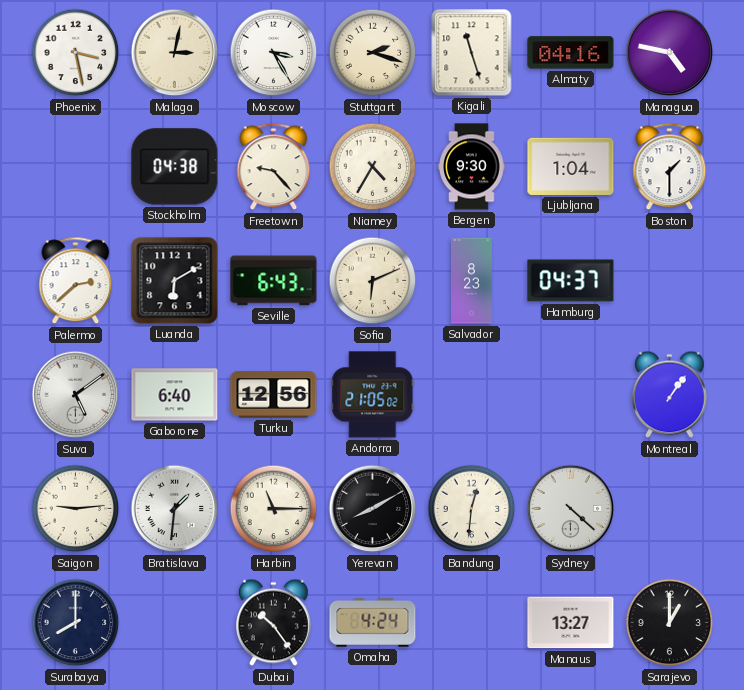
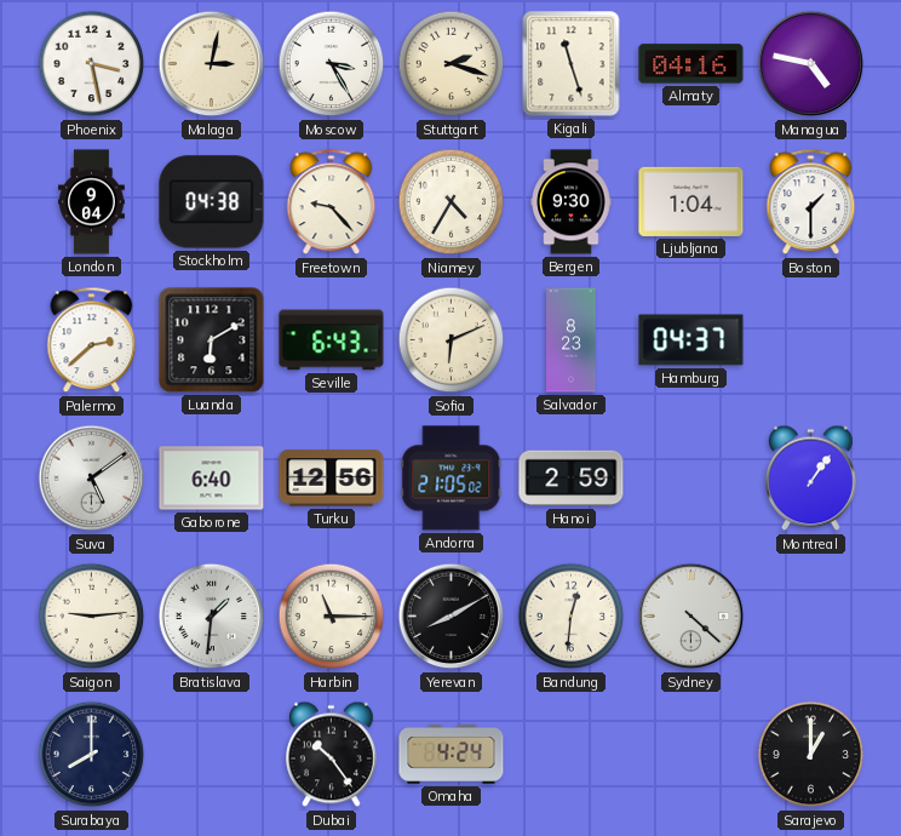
London: none -> 9:04 (92, 202)
Hanoi: none -> 2:59 (572, 479)
Manaus: 13:27 -> none (571, 623)
